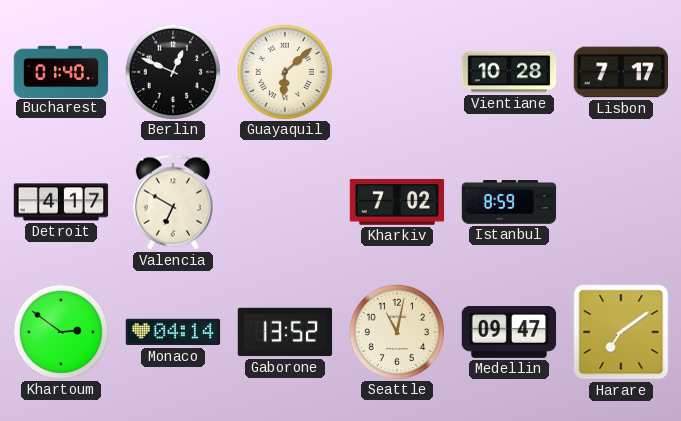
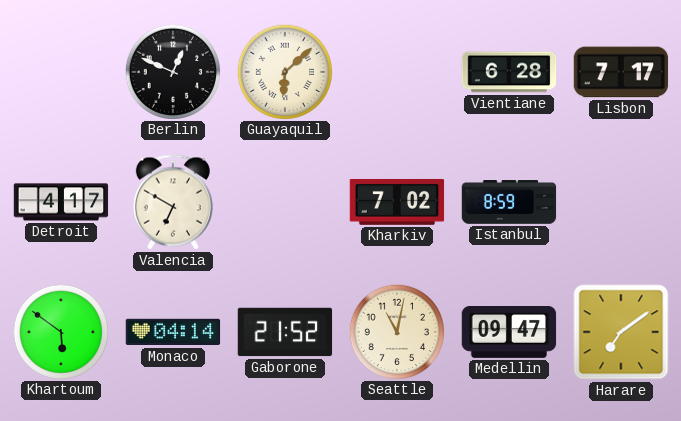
Bucharest: 01:40 -> none (61, 71)
Vientiane: 10:28 -> 6:28 (509, 72)
Khartoum: 2:51 -> 5:51 (60, 331)
Gaborone: 13:52 -> 21:52 (285, 332)
